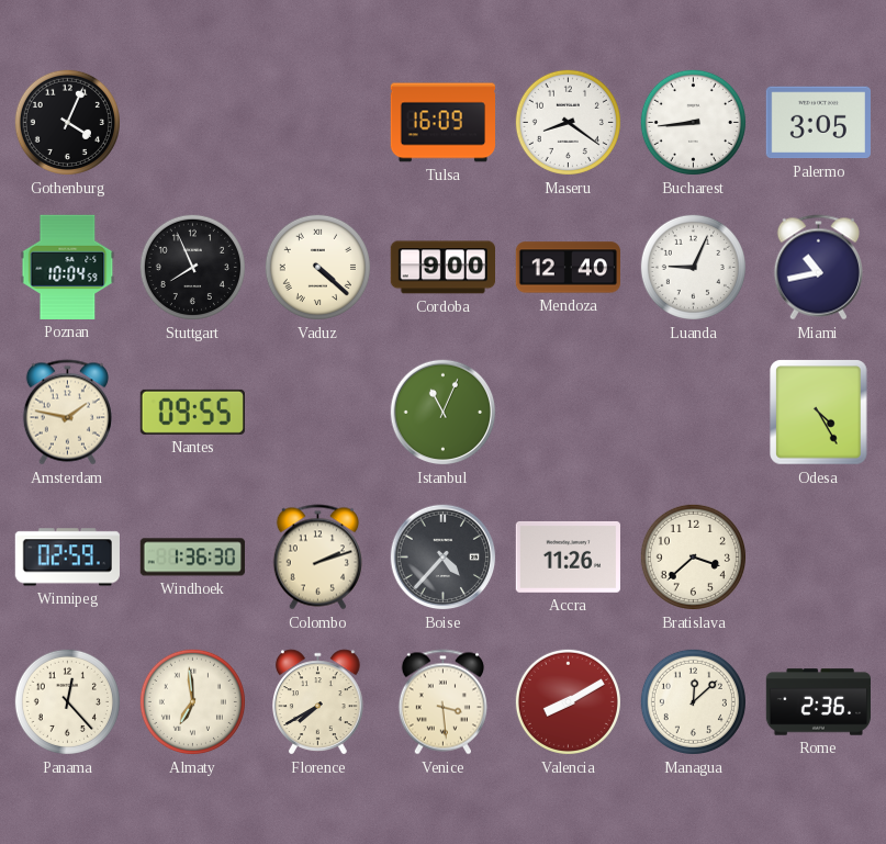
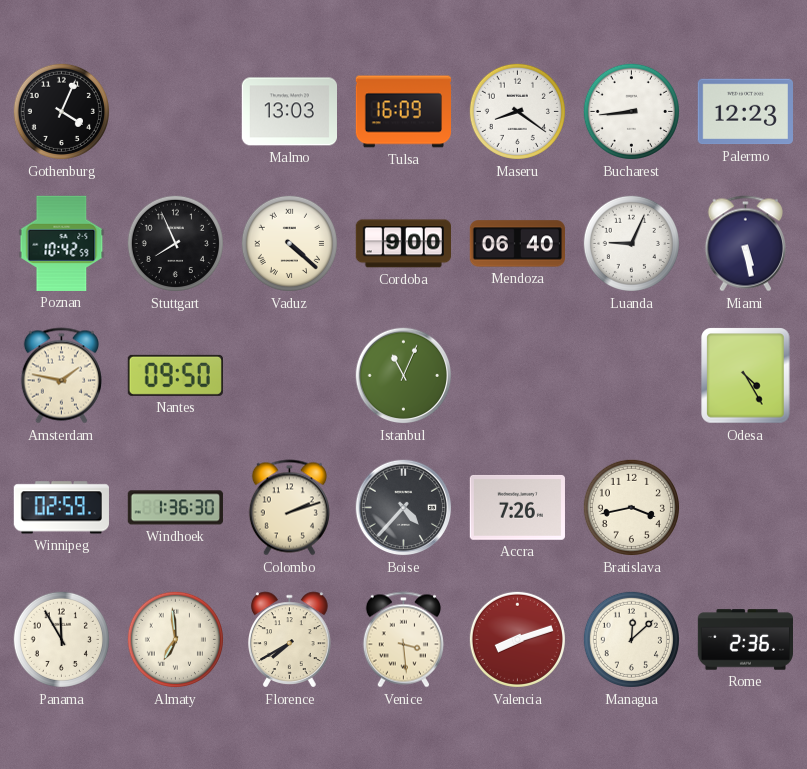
Malmo: none -> 13:03 (289, 112)
Palermo: 3:05 -> 12:23 (745, 112)
Poznan: 10:04 -> 10:42 (62, 243)
Mendoza: 12:40 -> 06:40 (517, 244)
Miami: 10:43 -> 5:28 (745, 244)
Nantes: 09:55 -> 09:50 (175, 375)
Accra: 11:26 -> 7:26 (517, 507)
Bratislava: 3:38 -> 3:43 (631, 507)
Panama: 12:23 -> 11:55 (61, 639)
Valencia: 8:10 -> 8:12 (517, 639)
